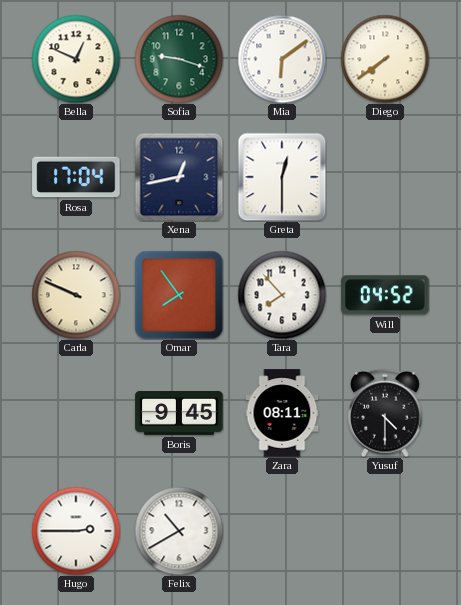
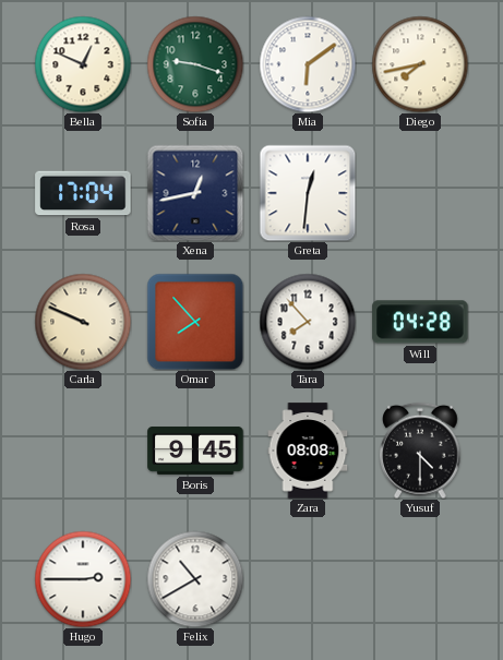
Diego: 7:39 -> 7:43 (420, 64)
Greta: 12:30 -> 12:31 (308, 193)
Omar: 7:54 -> 7:53 (195, 322)
Will: 04:52 -> 04:28 (420, 322)
Zara: 08:11 -> 08:08 (308, 451)
